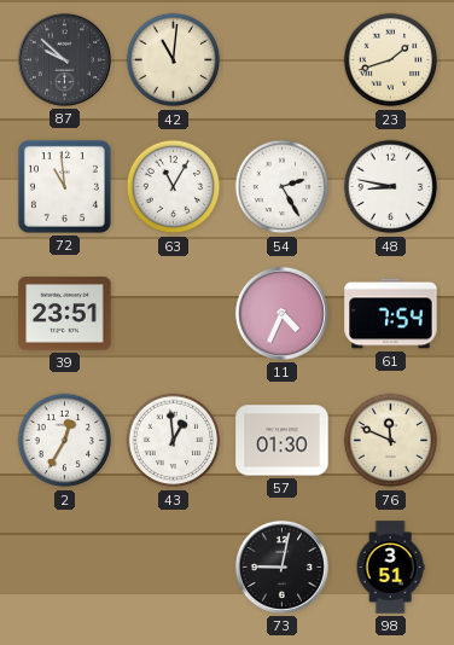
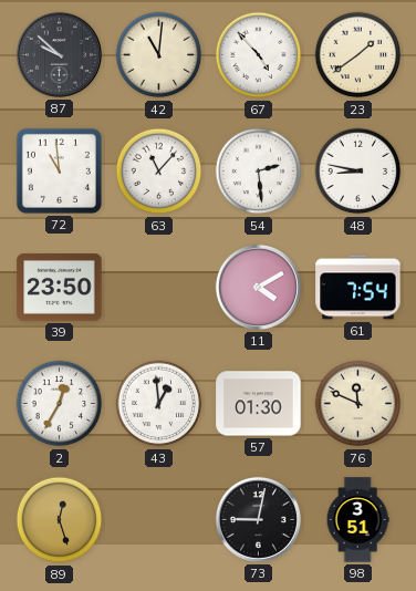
67: none -> 4:53 (259, 55)
23: 1:42 -> 1:39 (358, 55)
63: 11:05 -> 11:07 (159, 172)
54: 2:25 -> 2:29 (259, 172)
39: 23:51 -> 23:50 (60, 288)
11: 4:34 -> 4:10 (258, 287)
89: none -> 12:27 (60, 520)
